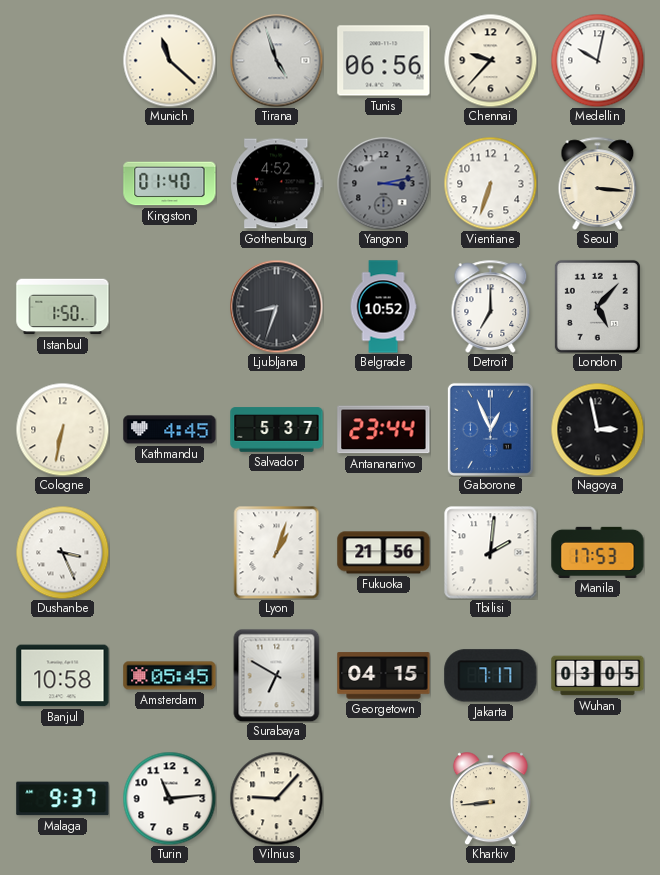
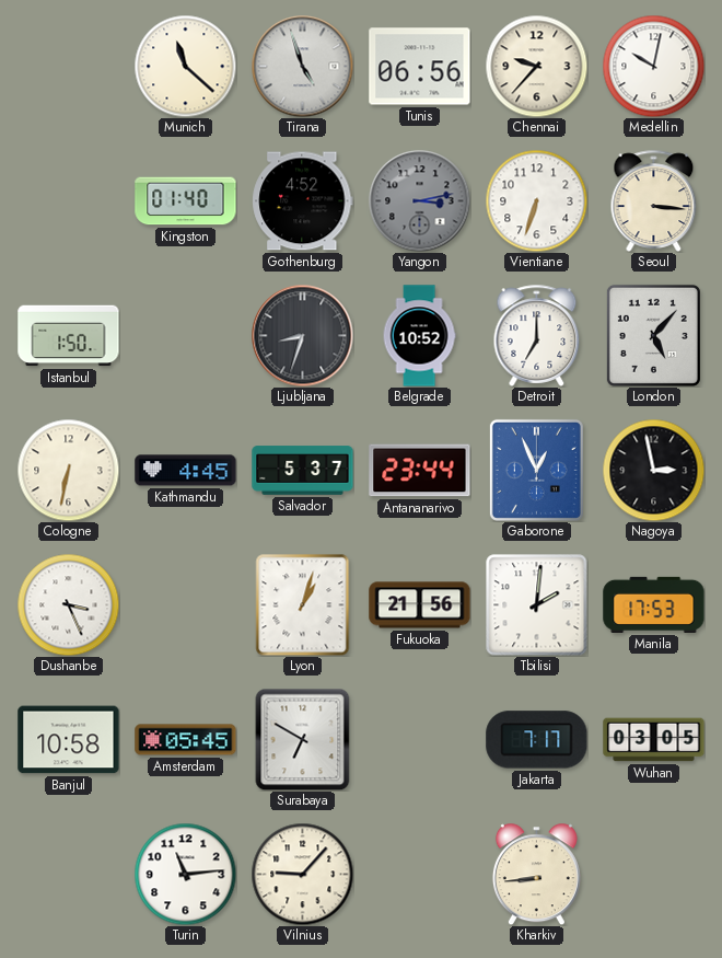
Georgetown: 04:15 -> none (384, 676)
Malaga: 9:37 -> none (63, 799)
